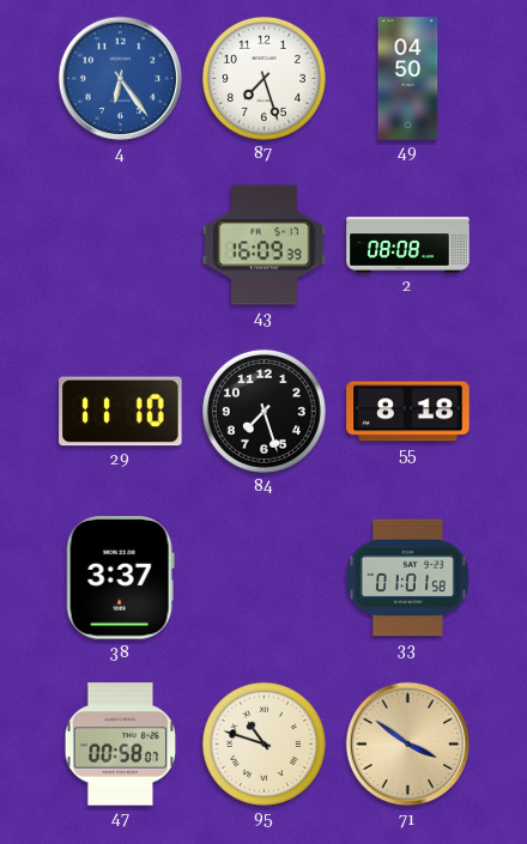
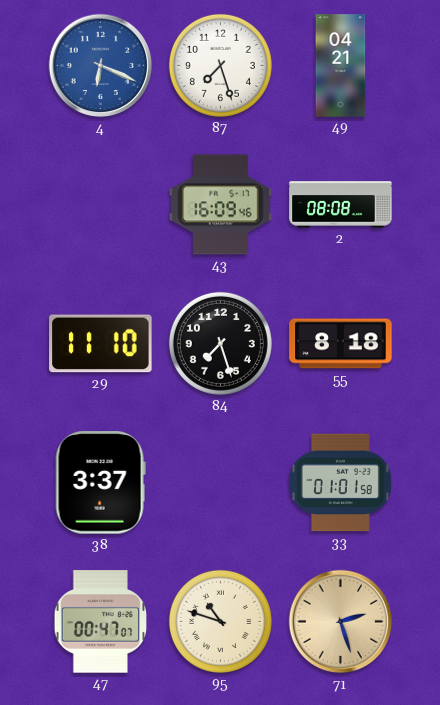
4: 6:24 -> 6:19 (101, 66)
49: 04:50 -> 04:21 (341, 66)
43: 16:09:39 -> 16:09:46 (221, 205)
47: 00:58 -> 00:47 (101, 622)
71: 3:51 -> 2:27 (341, 622)
